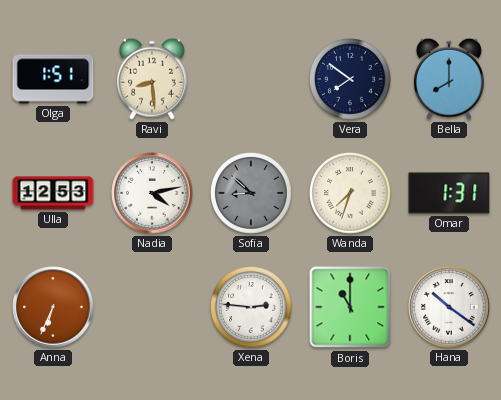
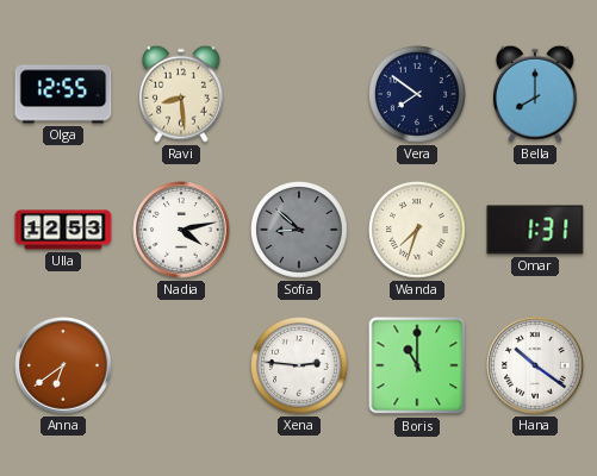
Olga: 1:51 -> 12:55 (63, 94)
Anna: 6:34 -> 6:39 (63, 365)
